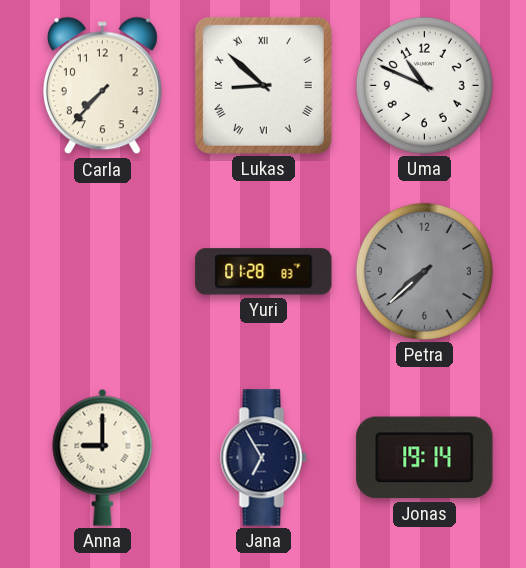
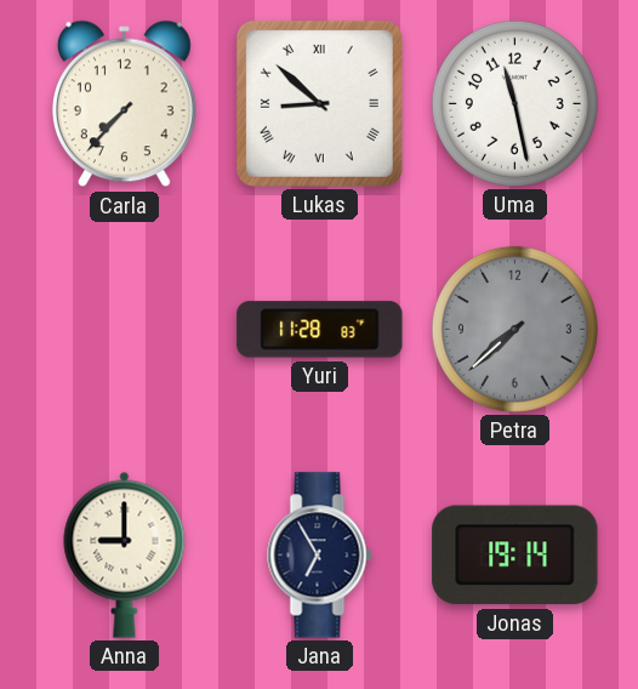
Uma: 10:49 -> 11:28 (514, 103)
Yuri: 01:28 -> 11:28 (320, 330)
